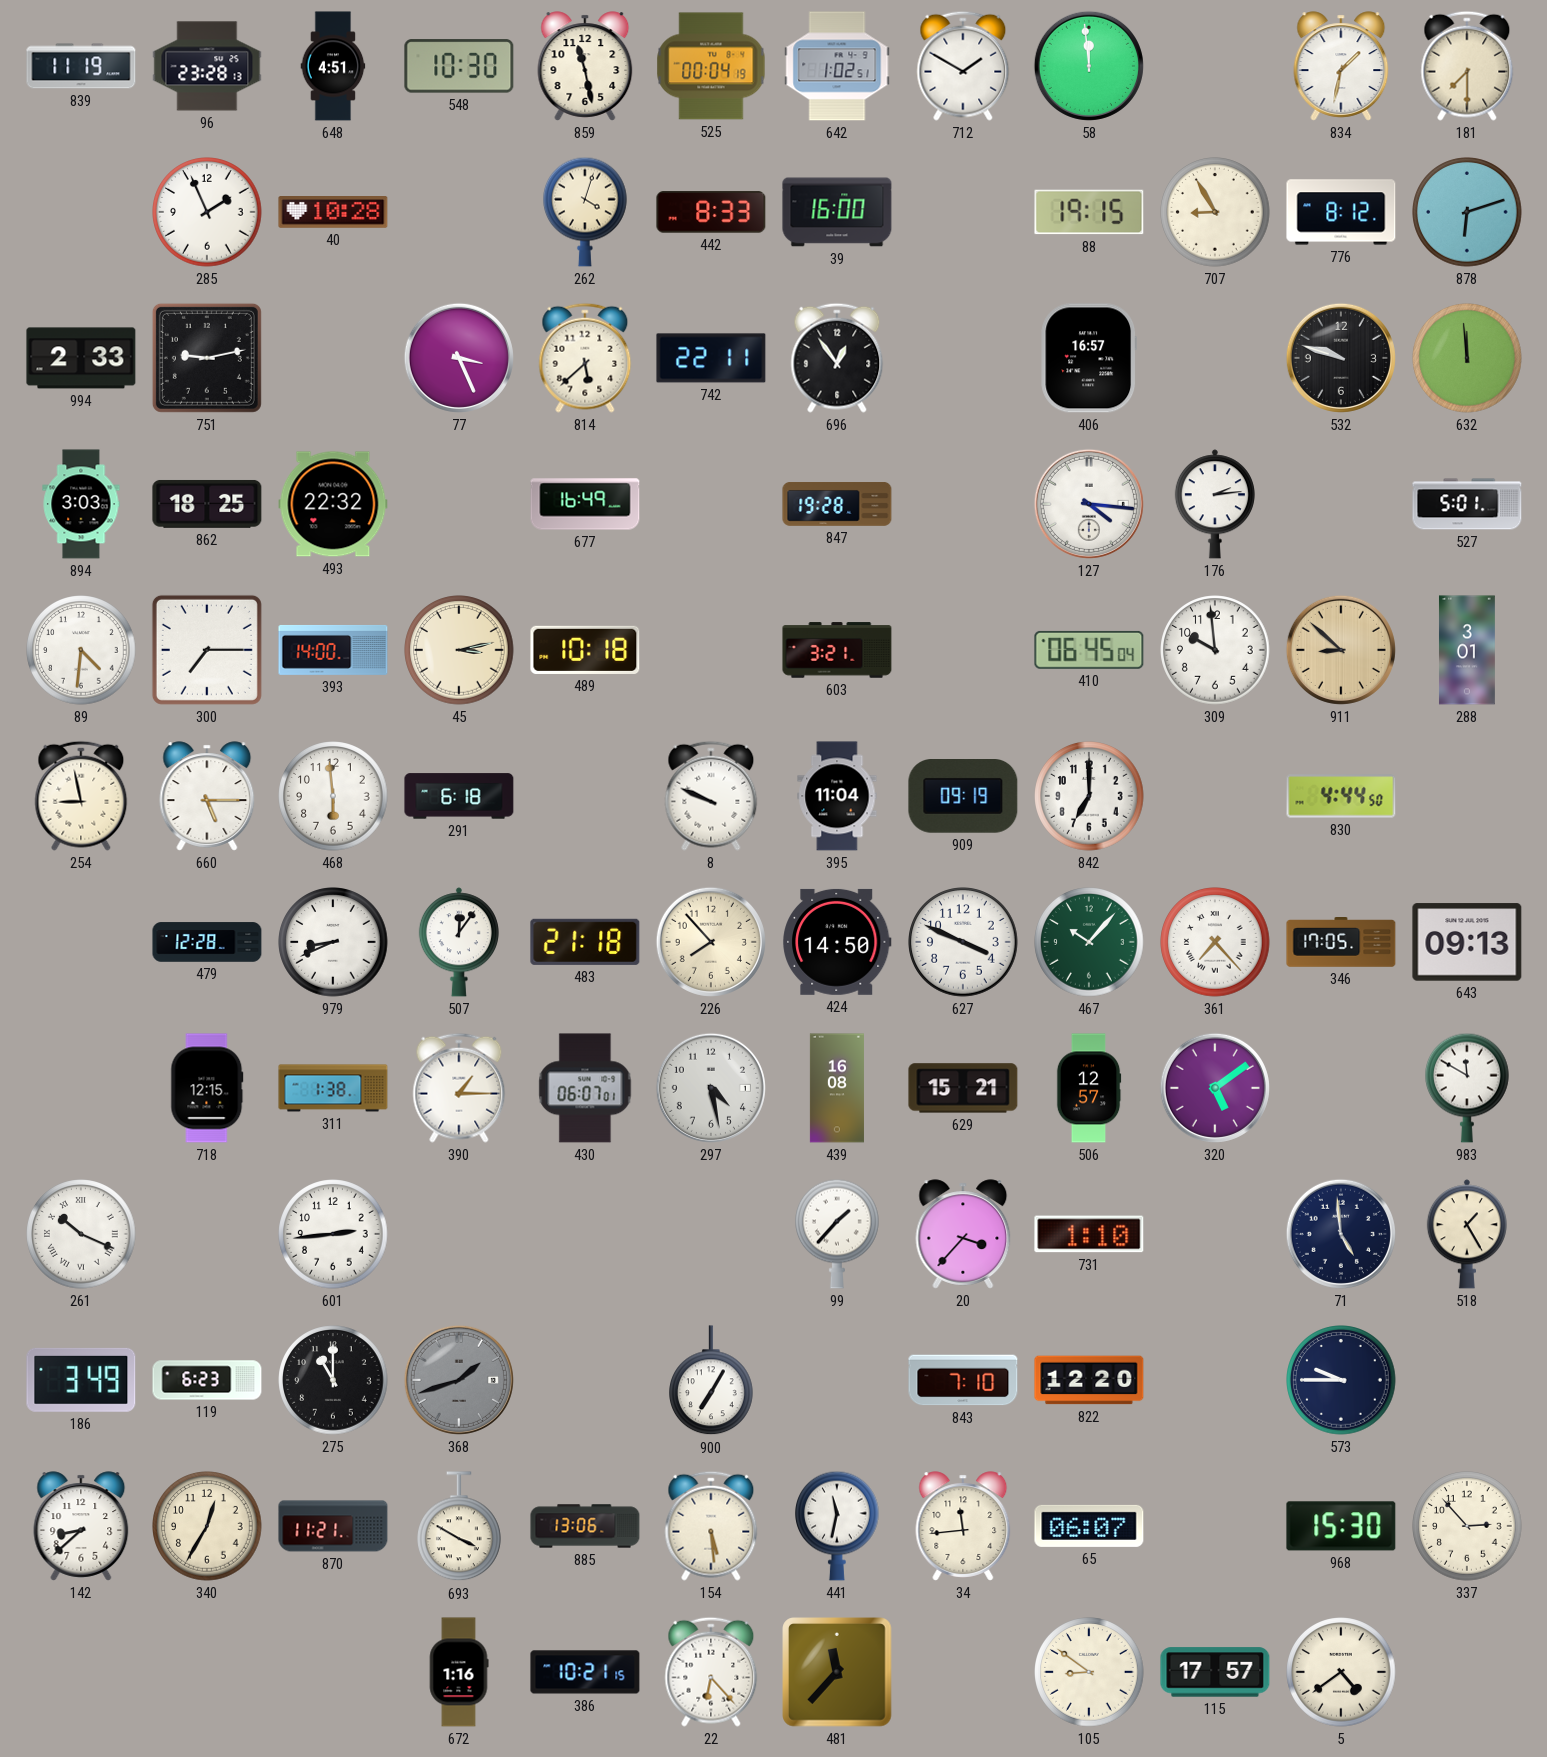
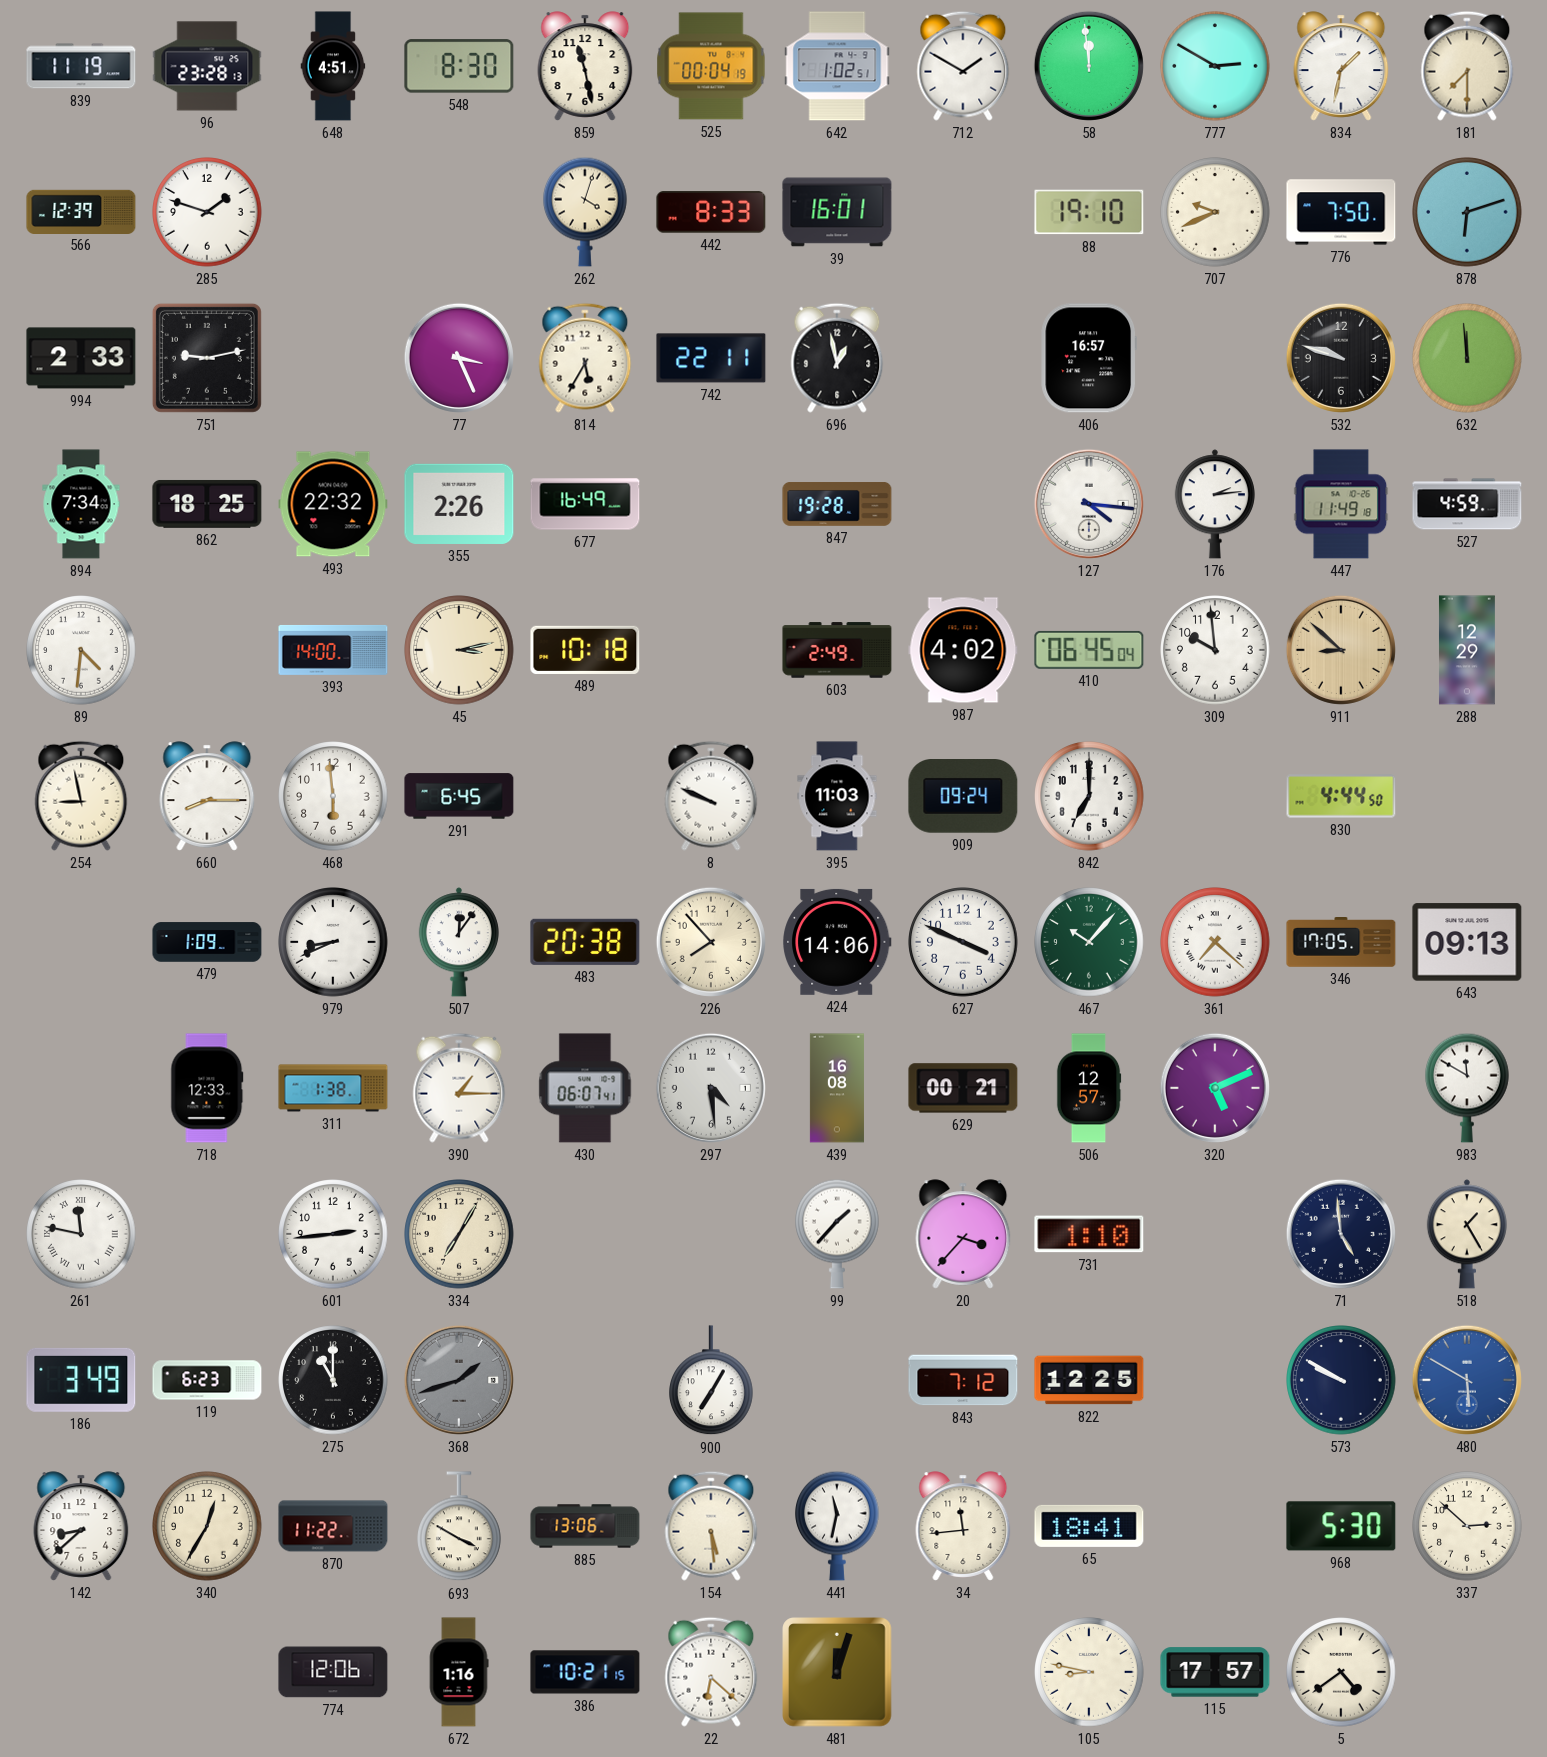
548: 10:30 -> 8:30 (459, 66)
777: none -> 2:50 (1215, 66)
566: none -> 12:39 (81, 211)
285: 1:56 -> 1:48 (207, 212)
40: 10:28 -> none (333, 213)
39: 16:00 -> 16:01 (837, 212)
88: 19:15 -> 19:10 (1089, 212)
707: 8:55 -> 9:41 (1215, 212)
776: 8:12 -> 7:50 (1341, 212)
814: 5:38 -> 5:35 (585, 358)
696: 12:54 -> 12:58 (837, 358)
894: 3:03 -> 7:34 (81, 504)
355: none -> 2:26 (459, 504)
447: none -> 11:49 (1341, 504)
527: 5:01 -> 4:59 (1467, 504)
300: 7:15 -> none (207, 650)
603: 3:21 -> 2:49 (837, 650)
987: none -> 4:02 (963, 650)
288: 3:01 -> 12:29 (1467, 650)
660: 5:15 -> 8:15 (207, 796)
291: 6:18 -> 6:45 (459, 796)
395: 11:04 -> 11:03 (837, 796)
909: 09:19 -> 09:24 (963, 797)
479: 12:28 -> 1:09 (207, 942)
483: 21:18 -> 20:38 (585, 942)
424: 14:50 -> 14:06 (838, 942)
361: 7:23 -> 7:22 (1215, 942)
718: 12:15 -> 12:33 (207, 1088)
430: 06:07:01 -> 06:07:41 (585, 1088)
297: 4:28 -> 4:29 (711, 1088)
629: 15:21 -> 00:21 (963, 1088)
320: 5:09 -> 5:11 (1215, 1088)
261: 10:19 -> 11:47 (81, 1234)
334: none -> 7:05 (459, 1234)
843: 7:10 -> 7:12 (963, 1380)
822: 12:20 -> 12:25 (1089, 1380)
573: 9:45 -> 9:50 (1341, 1380)
480: none -> 5:50 (1467, 1380)
870: 11:21 -> 11:22 (333, 1526)
65: 06:07 -> 18:41 (1089, 1526)
968: 15:30 -> 5:30 (1341, 1526)
337: 2:53 -> 2:52 (1467, 1526)
774: none -> 12:06 (333, 1672)
22: 6:23 -> 6:22 (711, 1672)
481: 11:37 -> 12:03 (837, 1672)
105: 8:51 -> 8:47 (1089, 1672)
